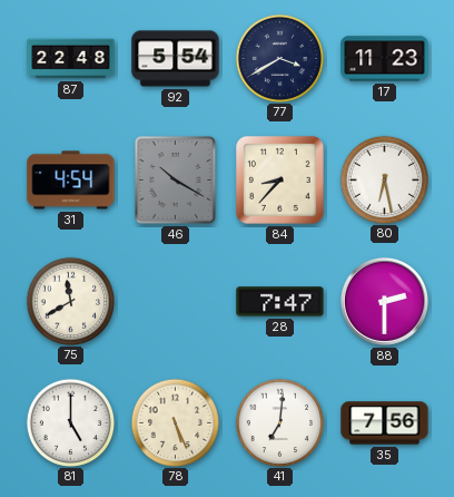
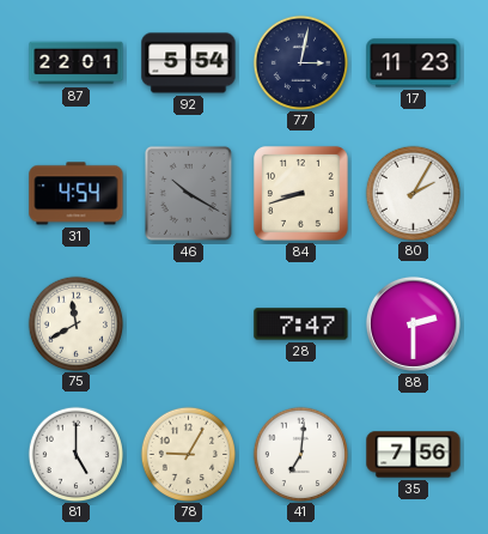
87: 22:48 -> 22:01 (77, 63)
77: 3:40 -> 3:02 (300, 62)
84: 8:37 -> 8:42 (300, 193)
80: 6:28 -> 2:05 (413, 193)
78: 5:26 -> 9:05 (188, 454)
